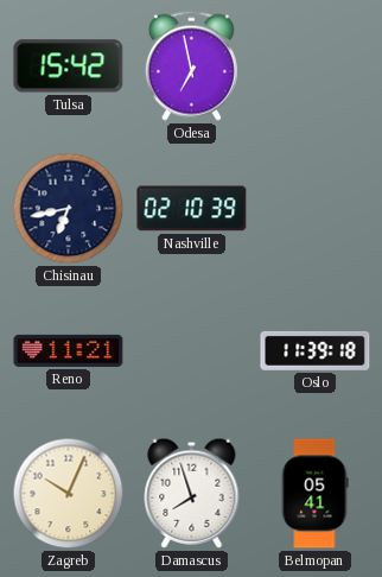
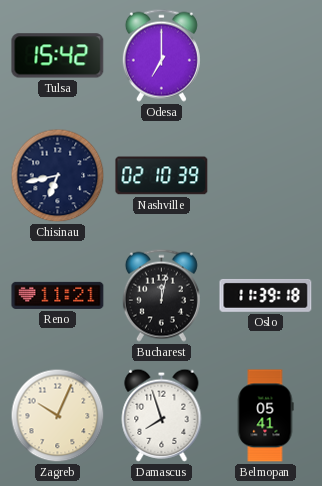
Odesa: 6:58 -> 7:00 (161, 55)
Bucharest: none -> 12:02 (161, 295)
